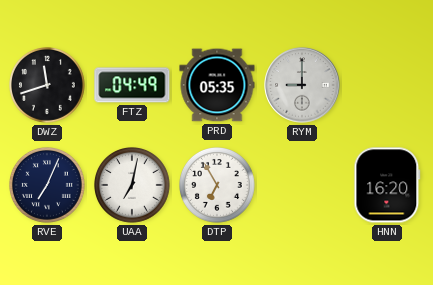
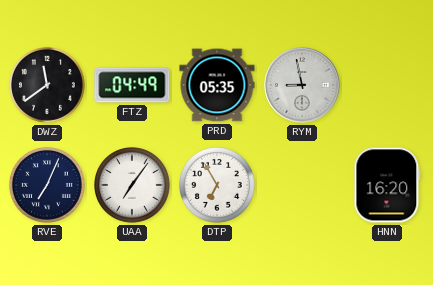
DWZ: 11:42 -> 11:39 (48, 86)
RYM: 9:00 -> 8:58 (302, 85)
UAA: 7:02 -> 7:06 (133, 186)
